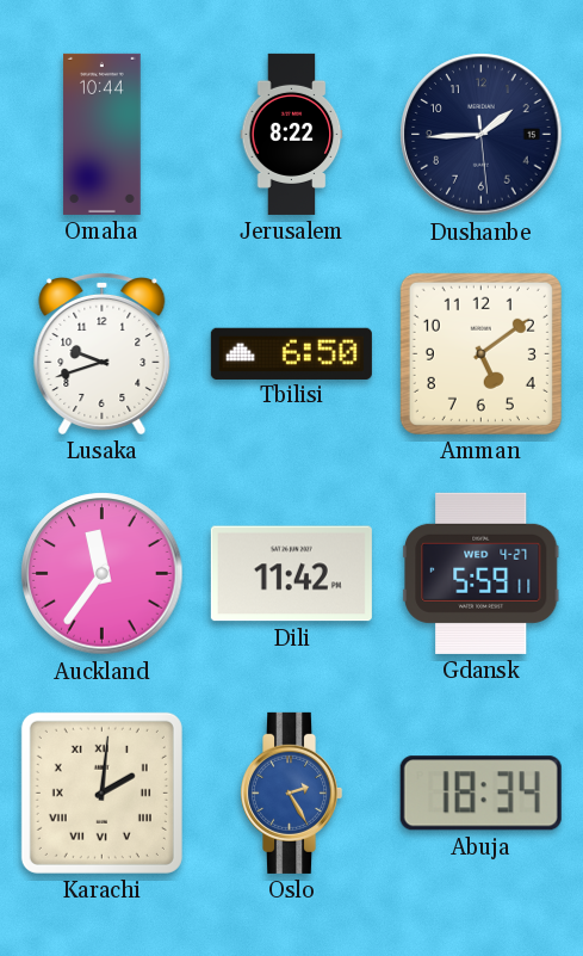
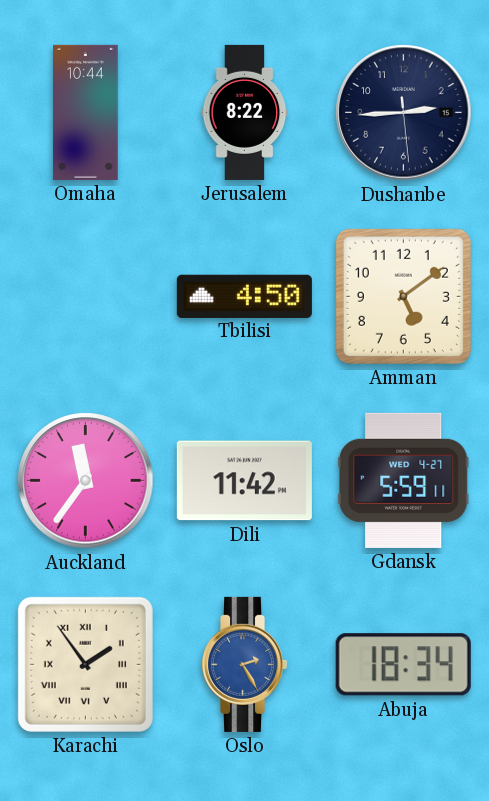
Dushanbe: 1:44 -> 2:44 (404, 113)
Lusaka: 9:42 -> none (103, 353)
Tbilisi: 6:50 -> 4:50 (244, 296)
Karachi: 2:01 -> 1:54 (85, 664)
